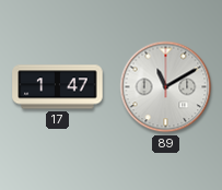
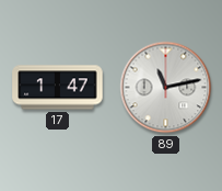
89: 11:10 -> 11:13 (166, 88)
